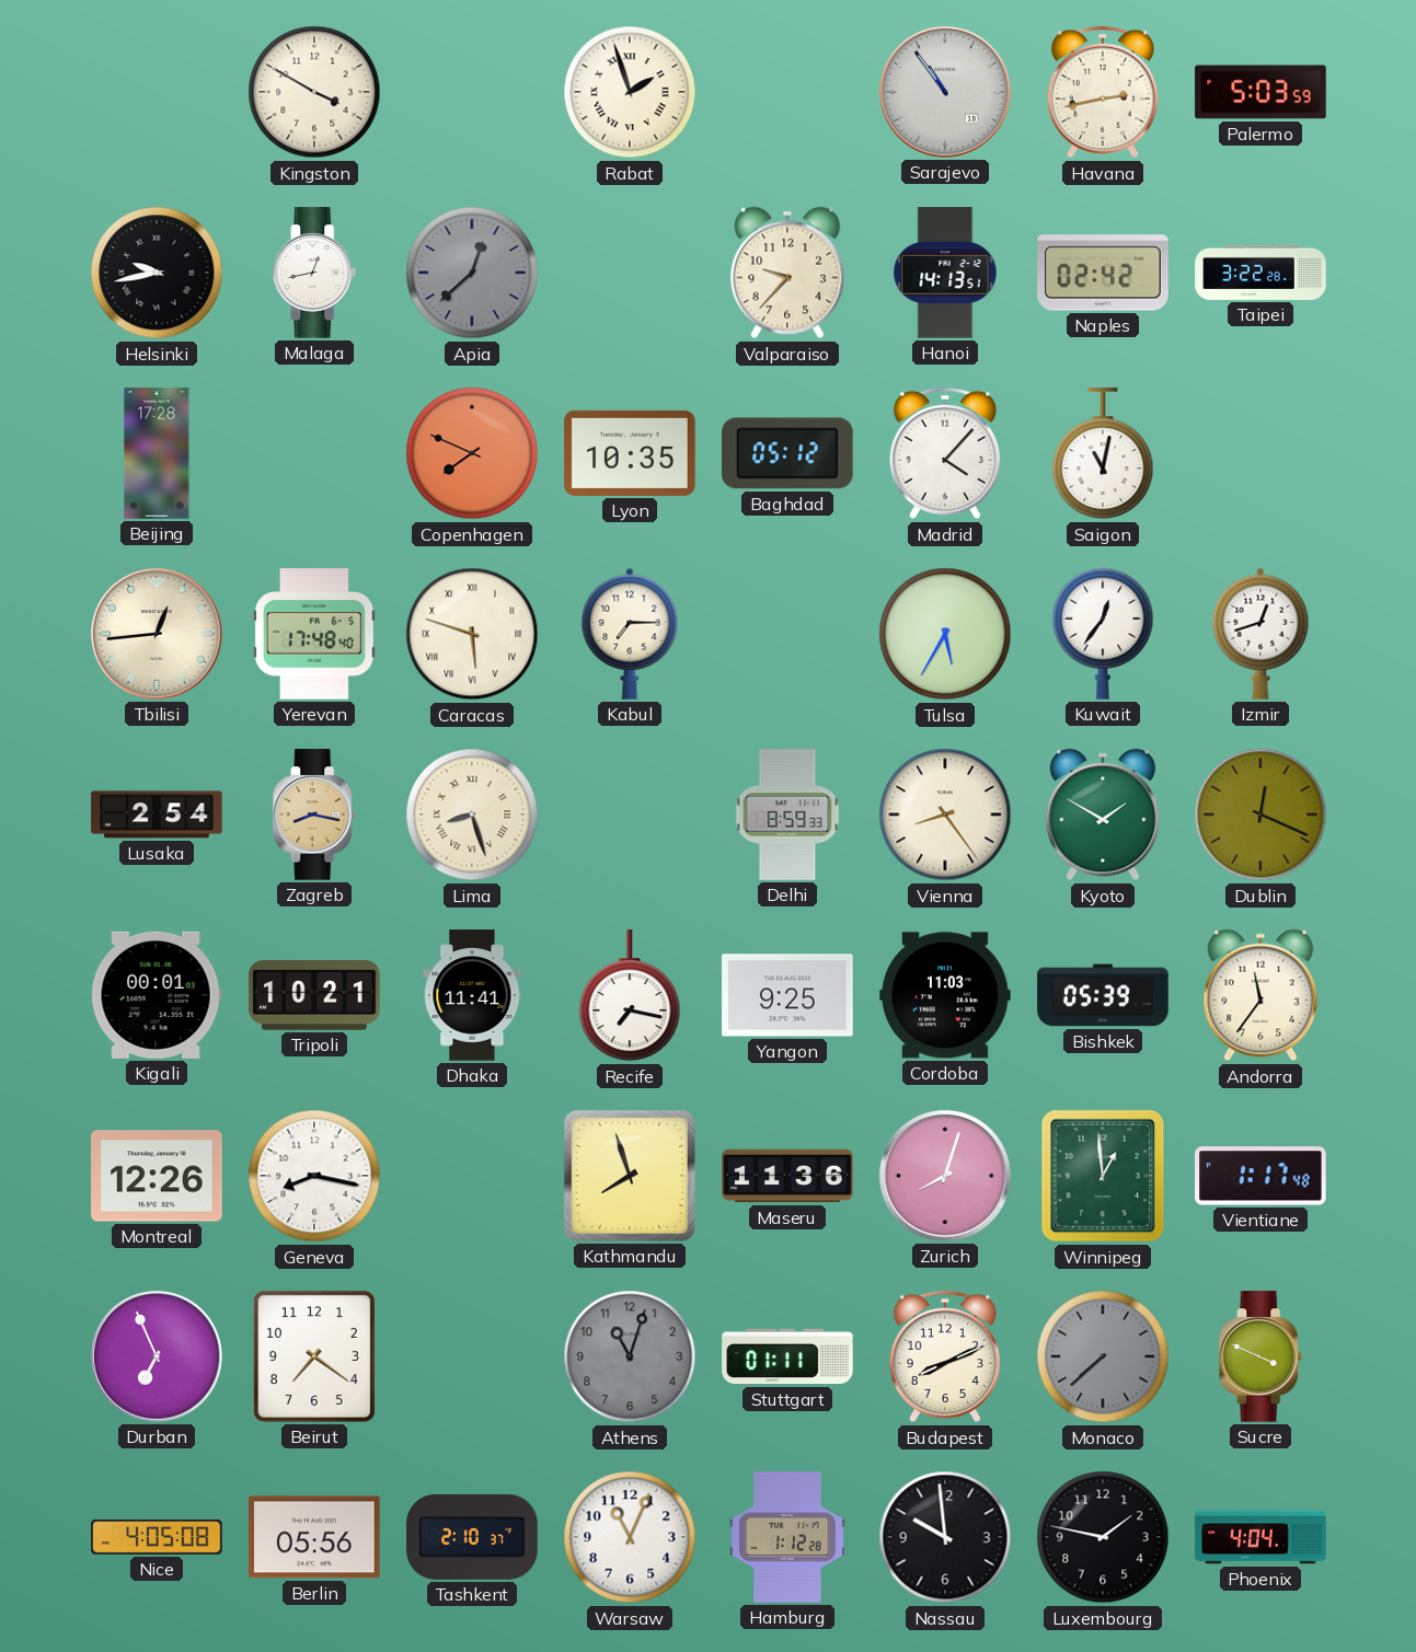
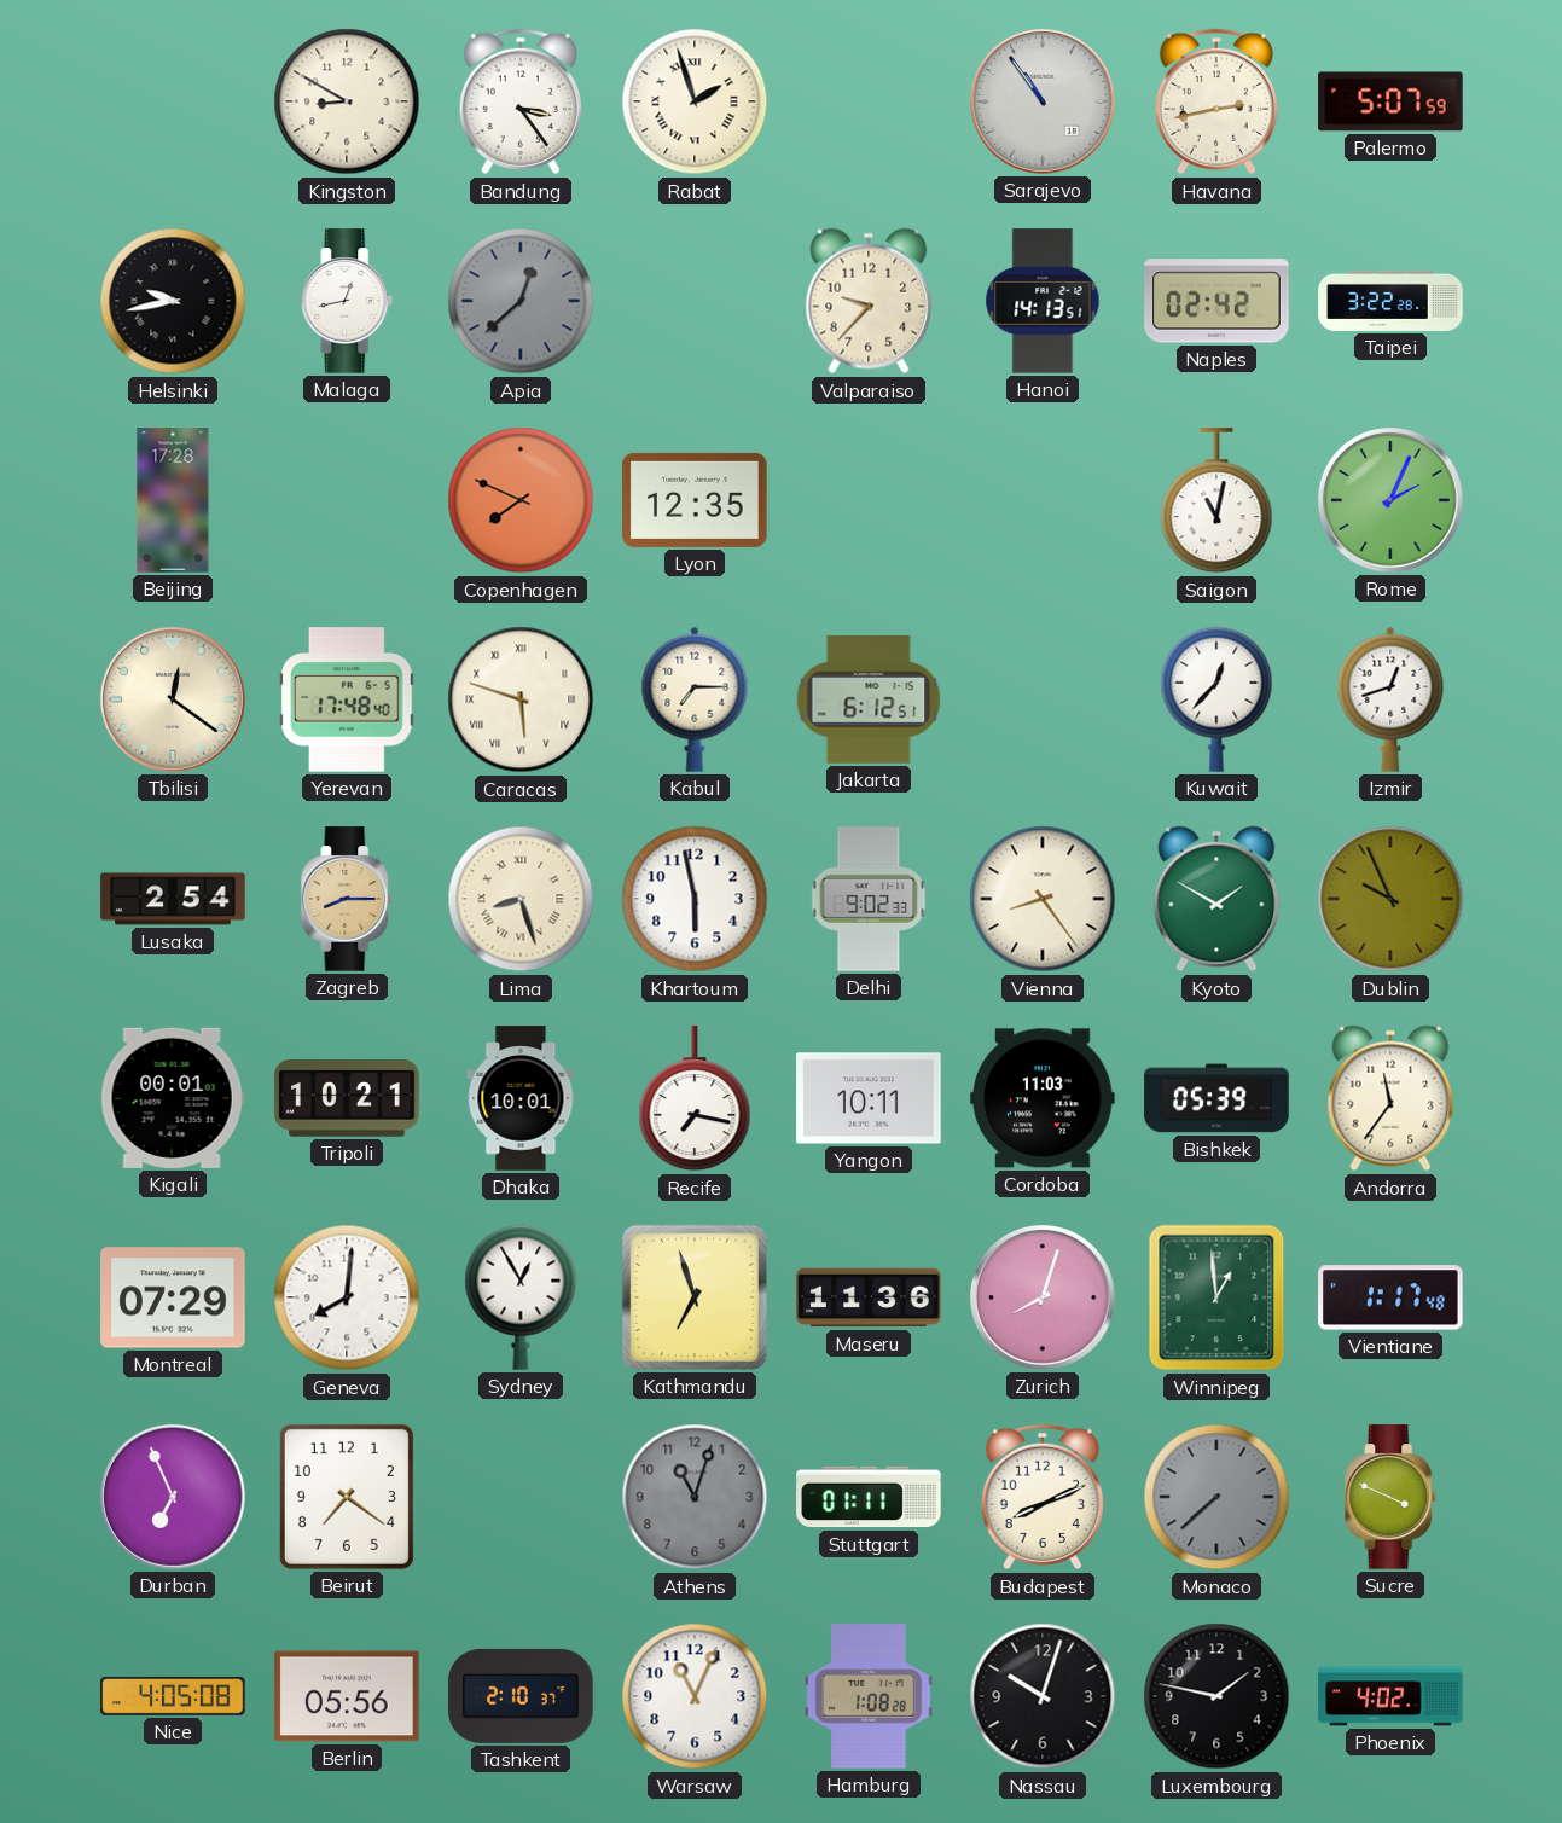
Kingston: 3:50 -> 8:50 (347, 101)
Bandung: none -> 3:24 (521, 101)
Palermo: 5:03 -> 5:07 (1390, 101)
Lyon: 10:35 -> 12:35 (695, 500)
Baghdad: 05:12 -> none (788, 453)
Madrid: 4:07 -> none (945, 453)
Rome: none -> 2:04 (1390, 500)
Tbilisi: 12:44 -> 12:21 (173, 699)
Jakarta: none -> 6:12 (869, 699)
Tulsa: 5:35 -> none (945, 634)
Kuwait: 12:36 -> 12:37 (1216, 699)
Zagreb: 8:17 -> 8:15 (347, 899)
Khartoum: none -> 5:58 (695, 899)
Delhi: 8:59 -> 9:02 (869, 899)
Dublin: 12:19 -> 9:56 (1390, 899)
Dhaka: 11:41 -> 10:01 (521, 1098)
Yangon: 9:25 -> 10:11 (869, 1098)
Montreal: 12:26 -> 07:29 (173, 1297)
Geneva: 8:17 -> 8:01 (347, 1297)
Sydney: none -> 12:55 (521, 1297)
Kathmandu: 7:57 -> 6:57 (695, 1297)
Hamburg: 1:12 -> 1:08 (869, 1696)
Nassau: 9:59 -> 10:03 (1043, 1696)
Phoenix: 4:04 -> 4:02 (1390, 1696)
